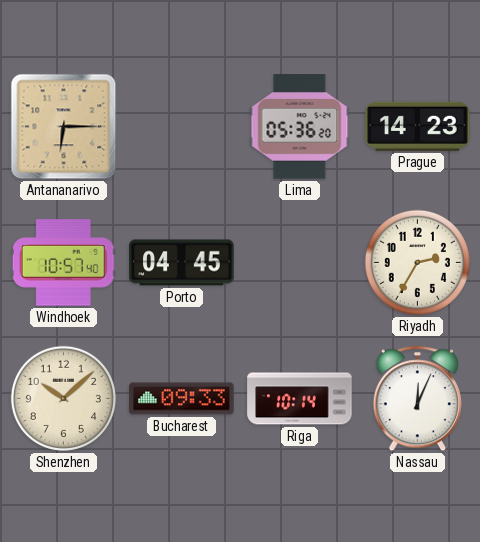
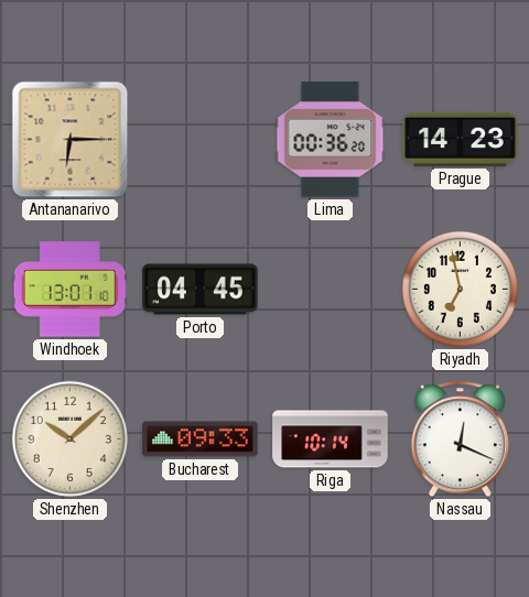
Lima: 05:36 -> 00:36 (331, 140)
Windhoek: 10:57 -> 13:01 (69, 290)
Riyadh: 2:35 -> 6:58 (460, 289)
Nassau: 12:04 -> 12:19 (460, 439)
